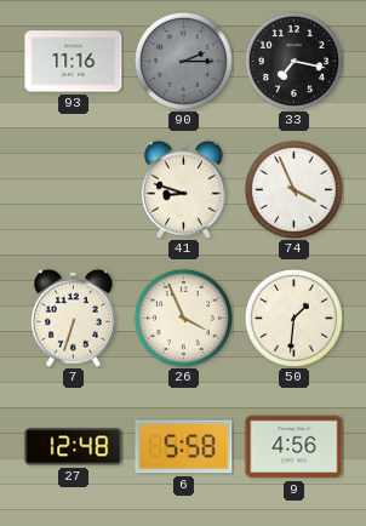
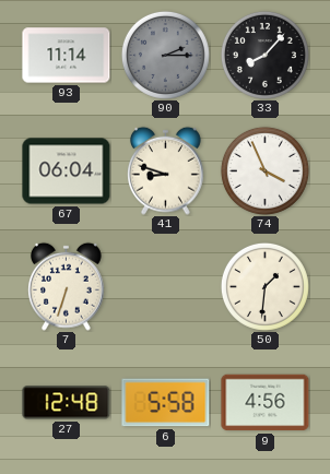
93: 11:16 -> 11:14 (67, 56)
33: 7:17 -> 8:07 (264, 55)
67: none -> 06:04 (67, 171)
26: 3:56 -> none (183, 318)
